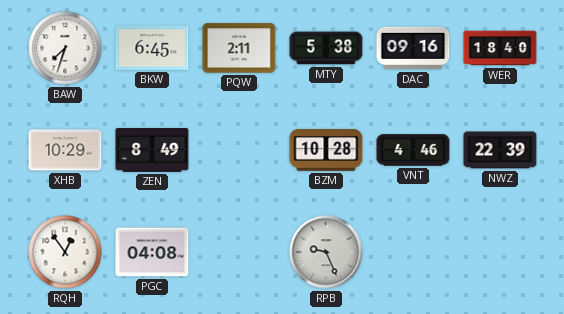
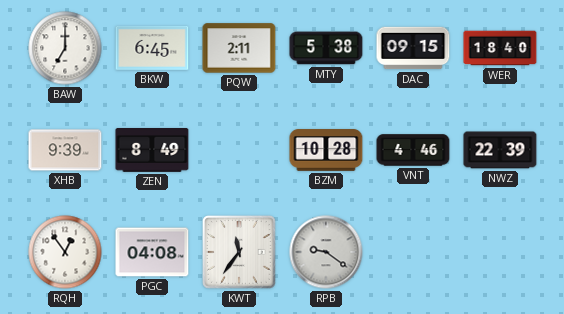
BAW: 7:33 -> 7:00 (65, 48)
DAC: 09:16 -> 09:15 (413, 48)
XHB: 10:29 -> 9:39 (65, 150)
KWT: none -> 11:36 (240, 253)
RPB: 9:26 -> 9:21 (326, 252)
